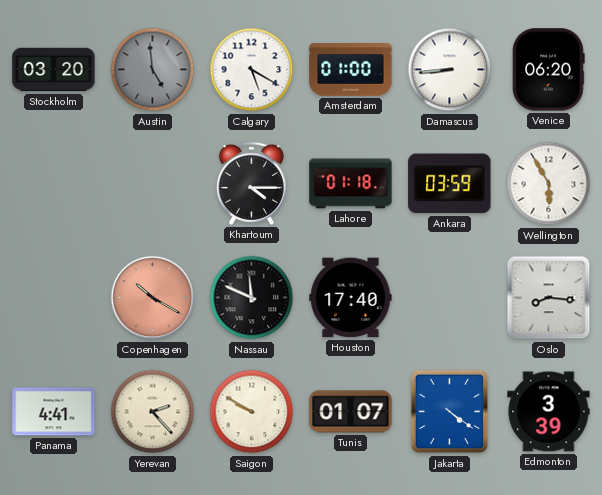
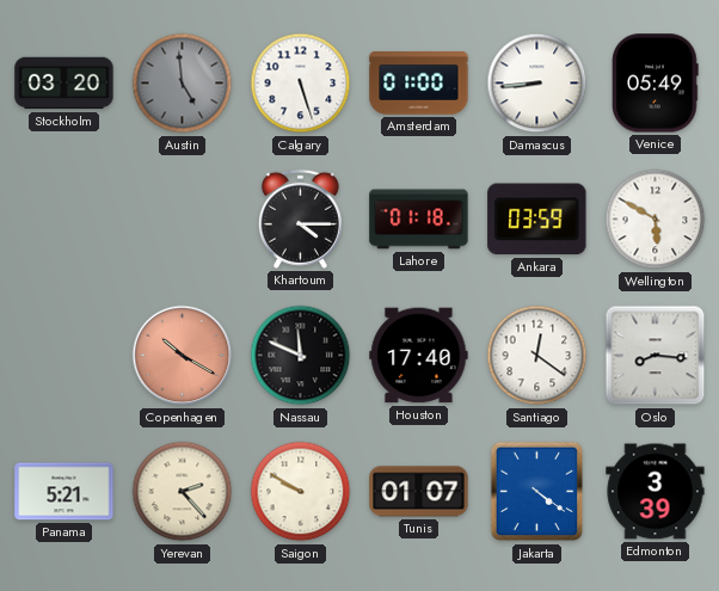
Calgary: 5:20 -> 5:27 (301, 84)
Venice: 06:20 -> 05:49 (656, 84)
Wellington: 5:55 -> 5:50 (656, 220)
Santiago: none -> 12:21 (537, 356)
Panama: 4:41 -> 5:21 (64, 492)
